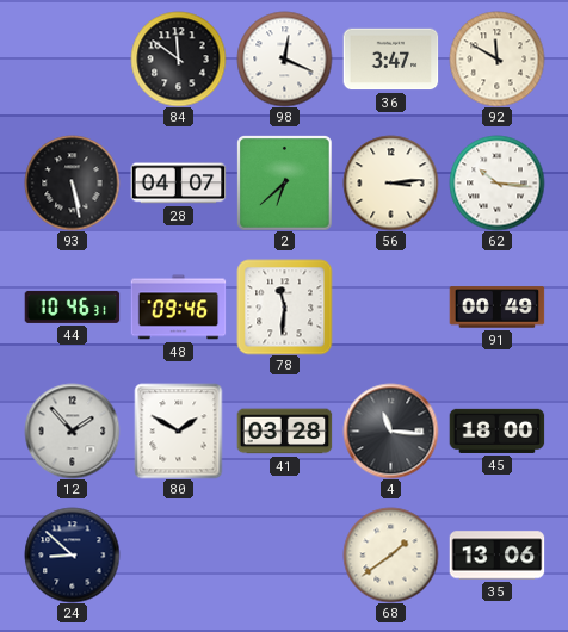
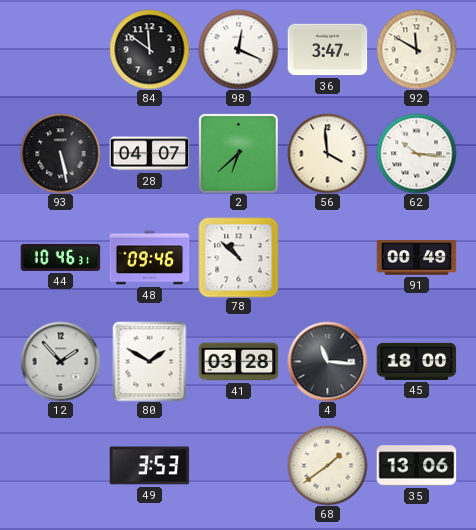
56: 3:14 -> 3:59 (327, 153)
78: 11:31 -> 10:52 (238, 257)
24: 8:52 -> none (72, 554)
49: none -> 3:53 (149, 466)
